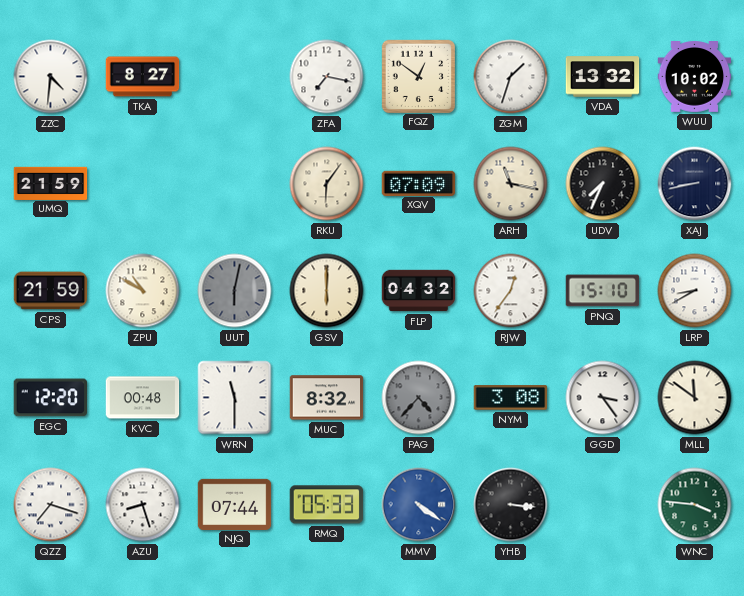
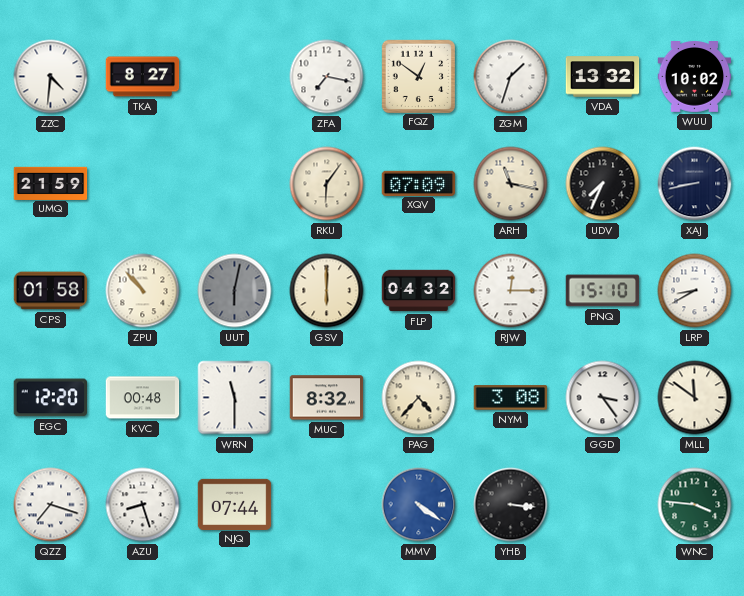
CPS: 21:59 -> 01:58 (51, 291)
ZPU: 10:50 -> 10:53 (143, 291)
RJW: 12:36 -> 12:15 (511, 291)
PAG dial: grey -> cream (419, 398)
RMQ: 05:33 -> none (327, 505)
